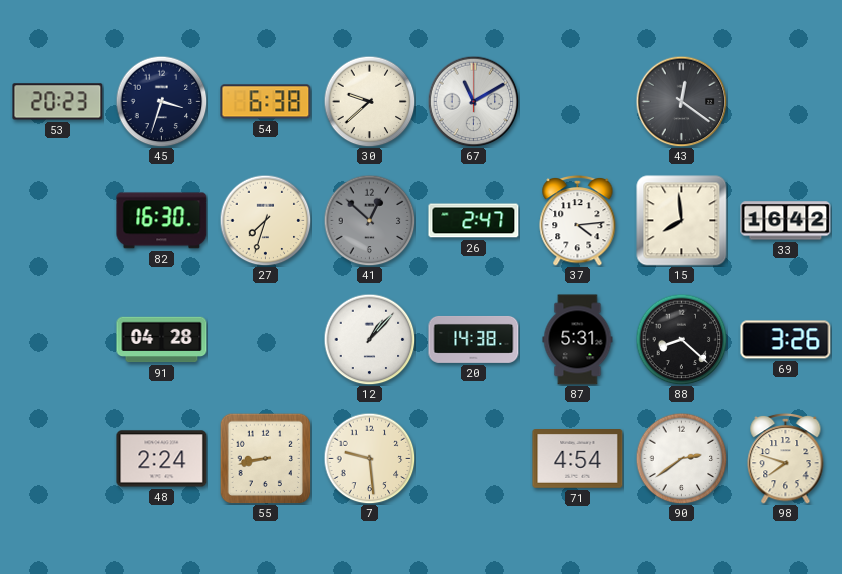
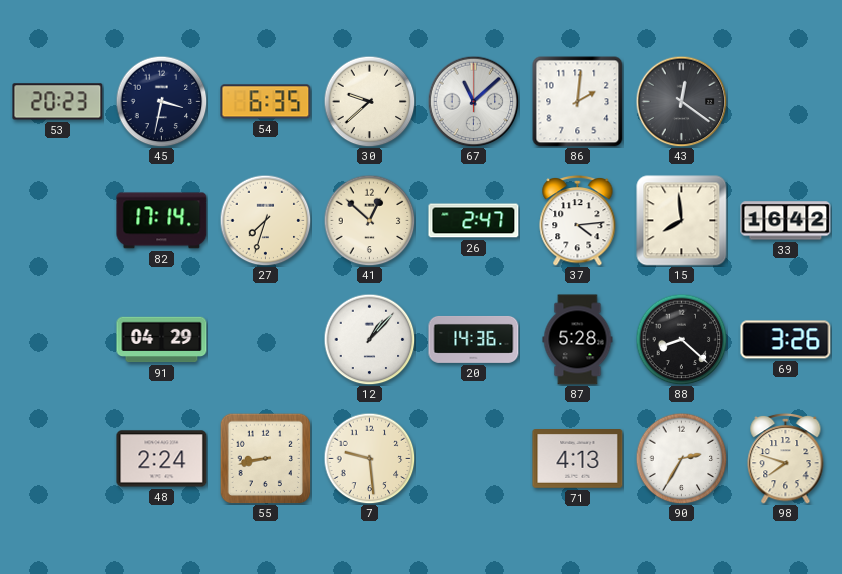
45: 3:33 -> 3:32 (161, 101)
54: 6:38 -> 6:35 (266, 102)
67: 11:10 -> 11:08 (473, 101)
86: none -> 2:01 (578, 102)
82: 16:30 -> 17:14 (162, 221)
41 dial: grey -> cream (369, 220)
91: 04:28 -> 04:29 (162, 340)
20: 14:38 -> 14:36 (474, 339)
87: 5:31 -> 5:28 (578, 340)
71: 4:54 -> 4:13 (578, 459)
90: 2:39 -> 2:35 (681, 458)
